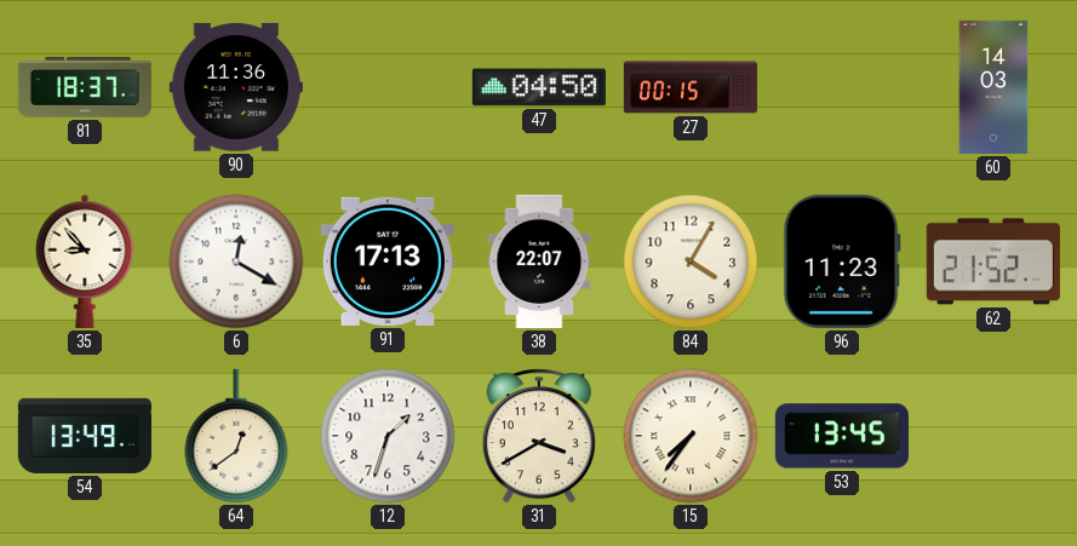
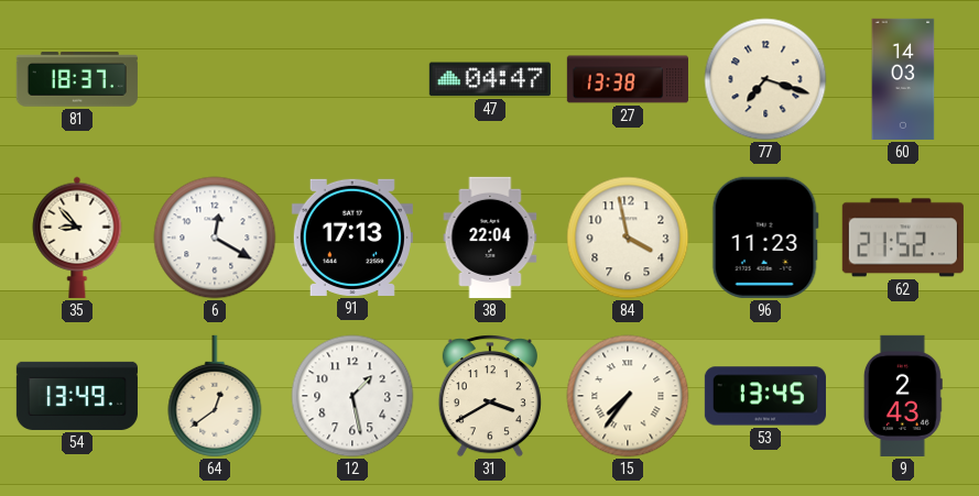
90: 11:36 -> none (236, 87)
47: 04:50 -> 04:47 (490, 79)
27: 00:15 -> 13:38 (627, 79)
77: none -> 7:18 (765, 79)
38: 22:07 -> 22:04 (490, 238)
84: 4:05 -> 3:58 (628, 238)
12: 1:33 -> 1:28 (352, 396)
9: none -> 2:43 (903, 396)
